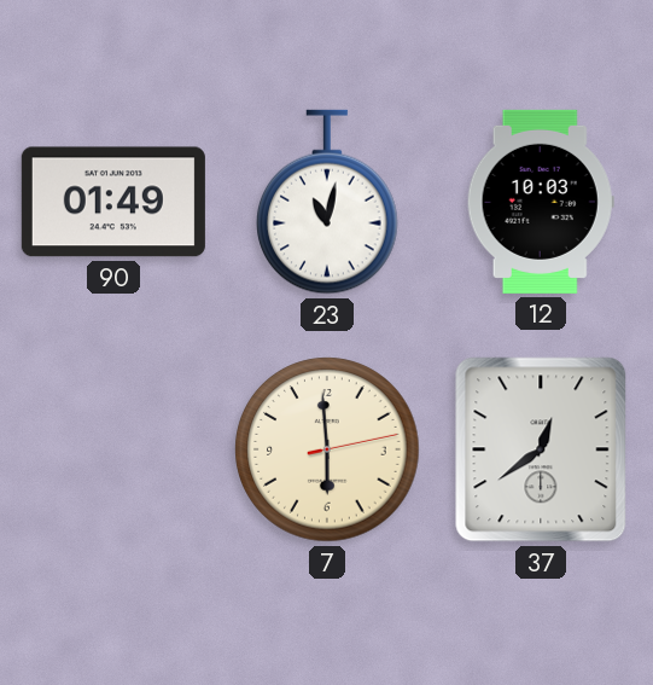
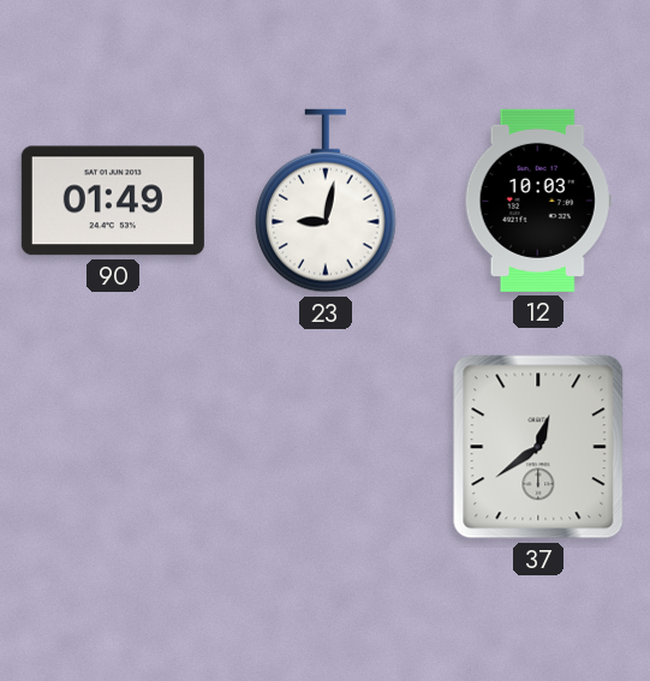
23: 11:02 -> 9:02 (327, 201)
7: 5:59 -> none (327, 449)
